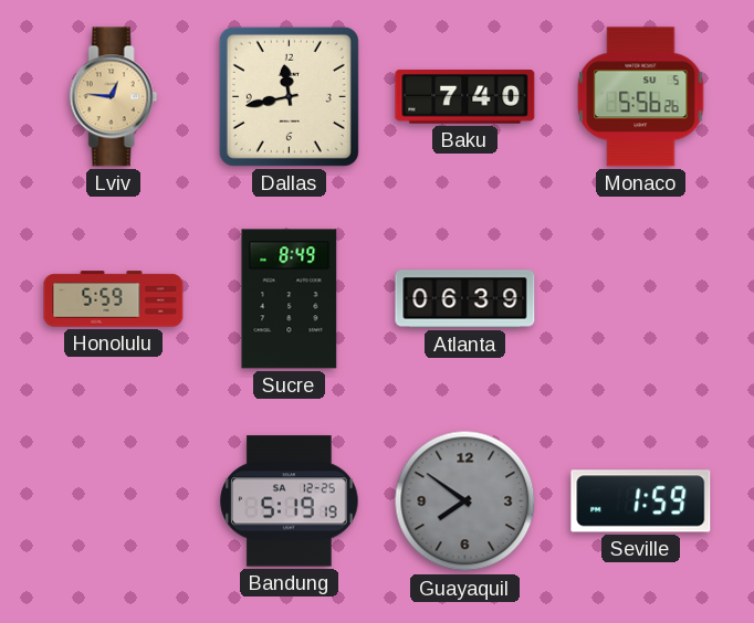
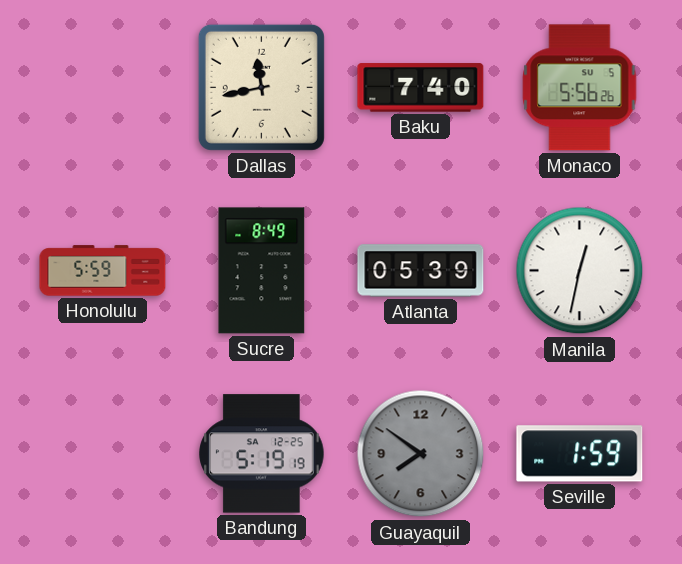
Lviv: 12:46 -> none (114, 97)
Atlanta: 06:39 -> 05:39 (421, 271)
Manila: none -> 12:32 (580, 271)
